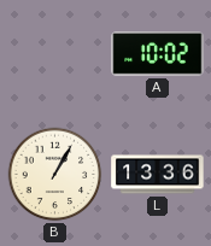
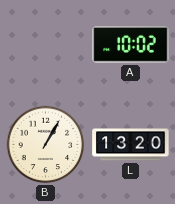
L: 13:36 -> 13:20 (131, 145)
